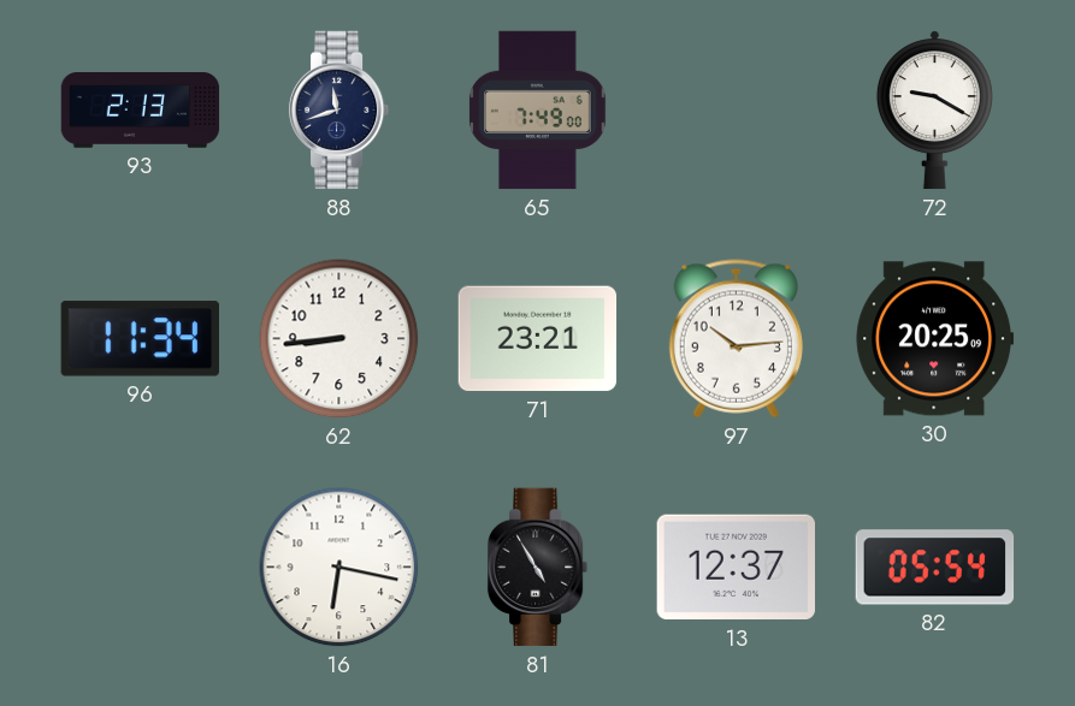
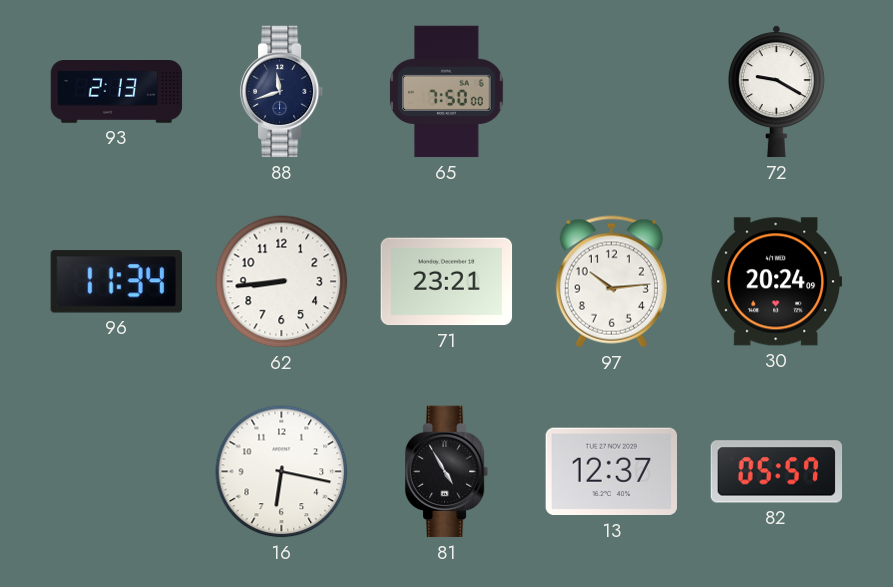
65: 7:49 -> 7:50 (447, 92)
30: 20:25 -> 20:24 (777, 282)
82: 05:54 -> 05:57 (777, 472)
